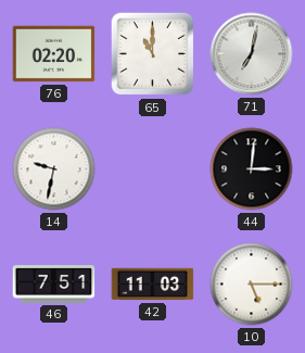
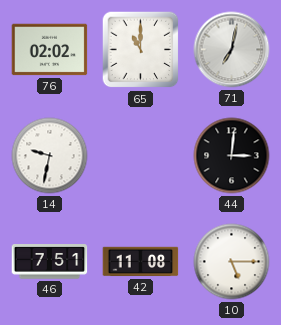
76: 02:20 -> 02:02 (50, 50)
42: 11:03 -> 11:08 (141, 262)
